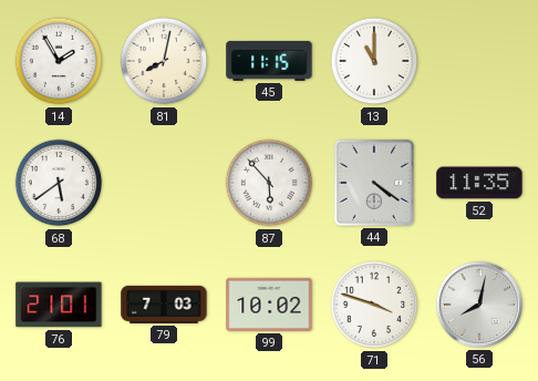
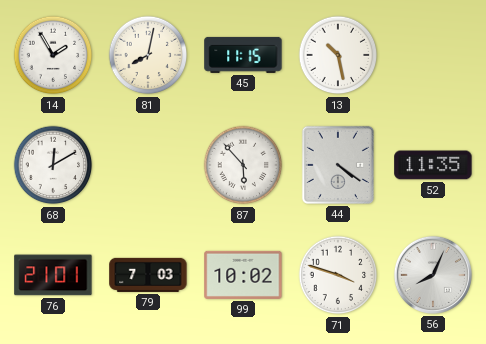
13: 11:00 -> 10:28 (338, 55)
68: 5:39 -> 12:10 (53, 165)
56: 8:02 -> 8:04 (433, 275)
